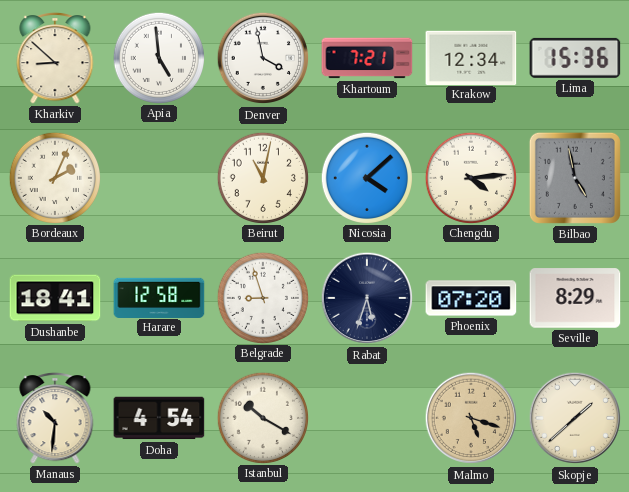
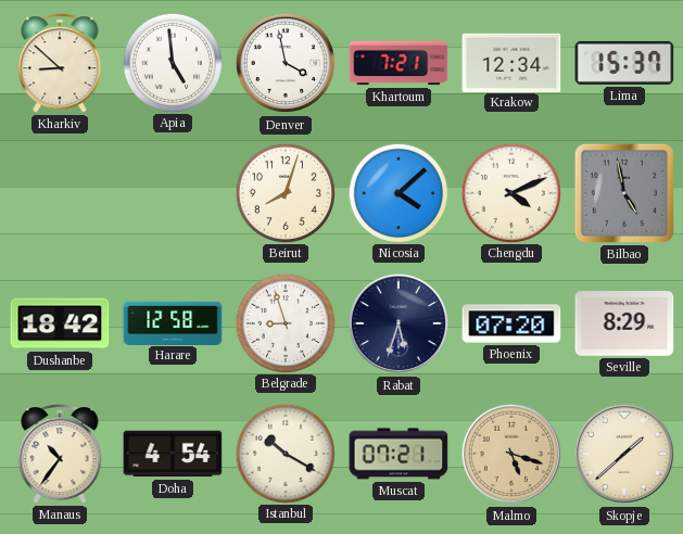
Lima: 15:36 -> 15:37 (624, 63)
Bordeaux: 2:04 -> none (54, 177)
Beirut: 11:02 -> 8:03 (284, 192)
Chengdu: 4:14 -> 4:11 (510, 192)
Dushanbe: 18:41 -> 18:42 (60, 323)
Manaus: 10:31 -> 10:36 (60, 455)
Muscat: none -> 07:21 (399, 454)
